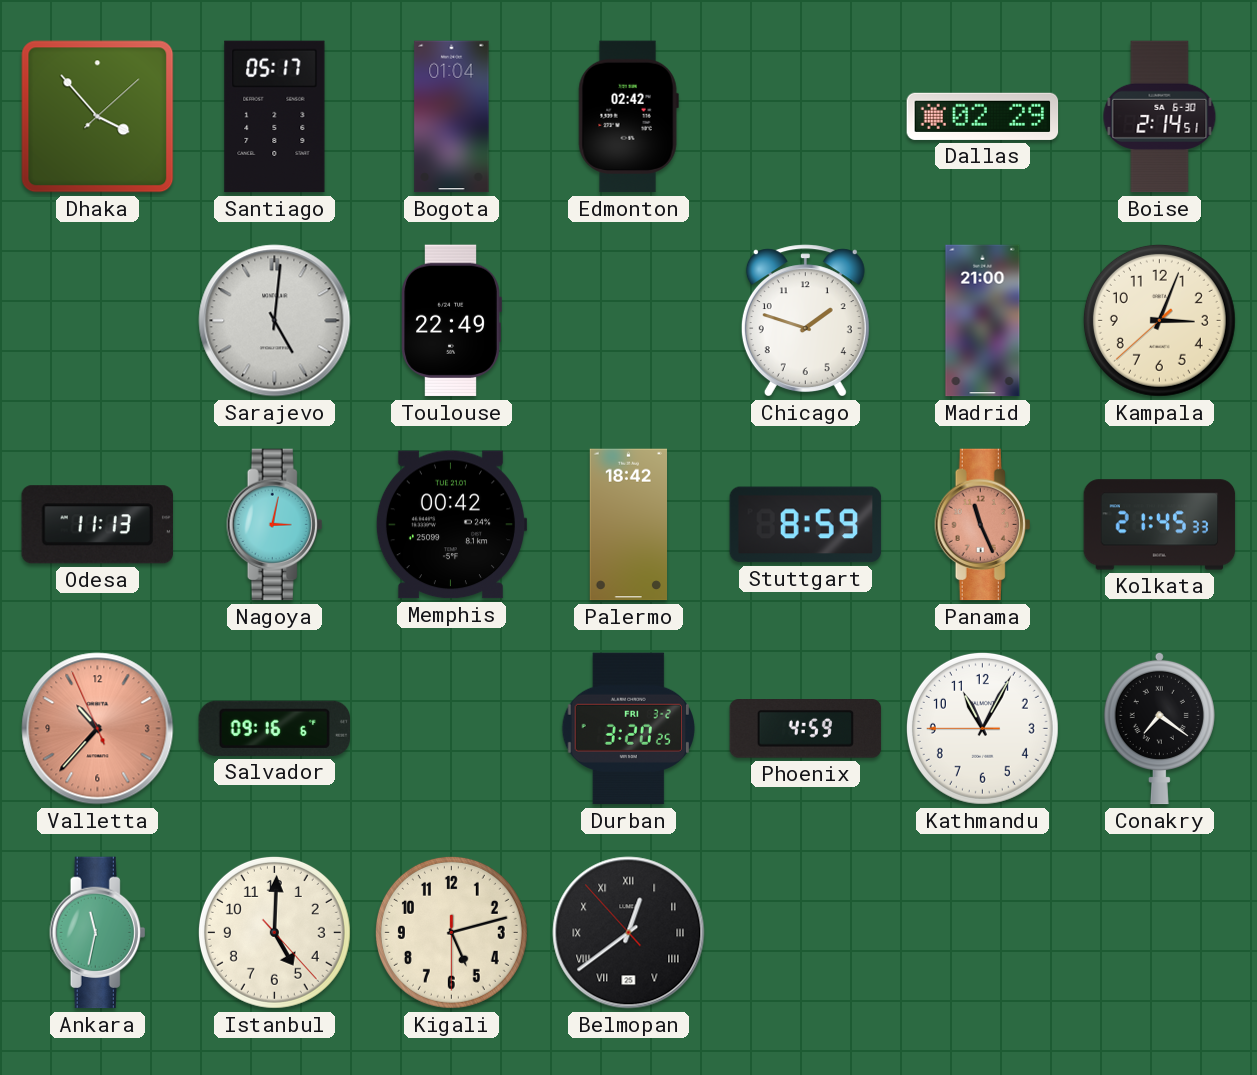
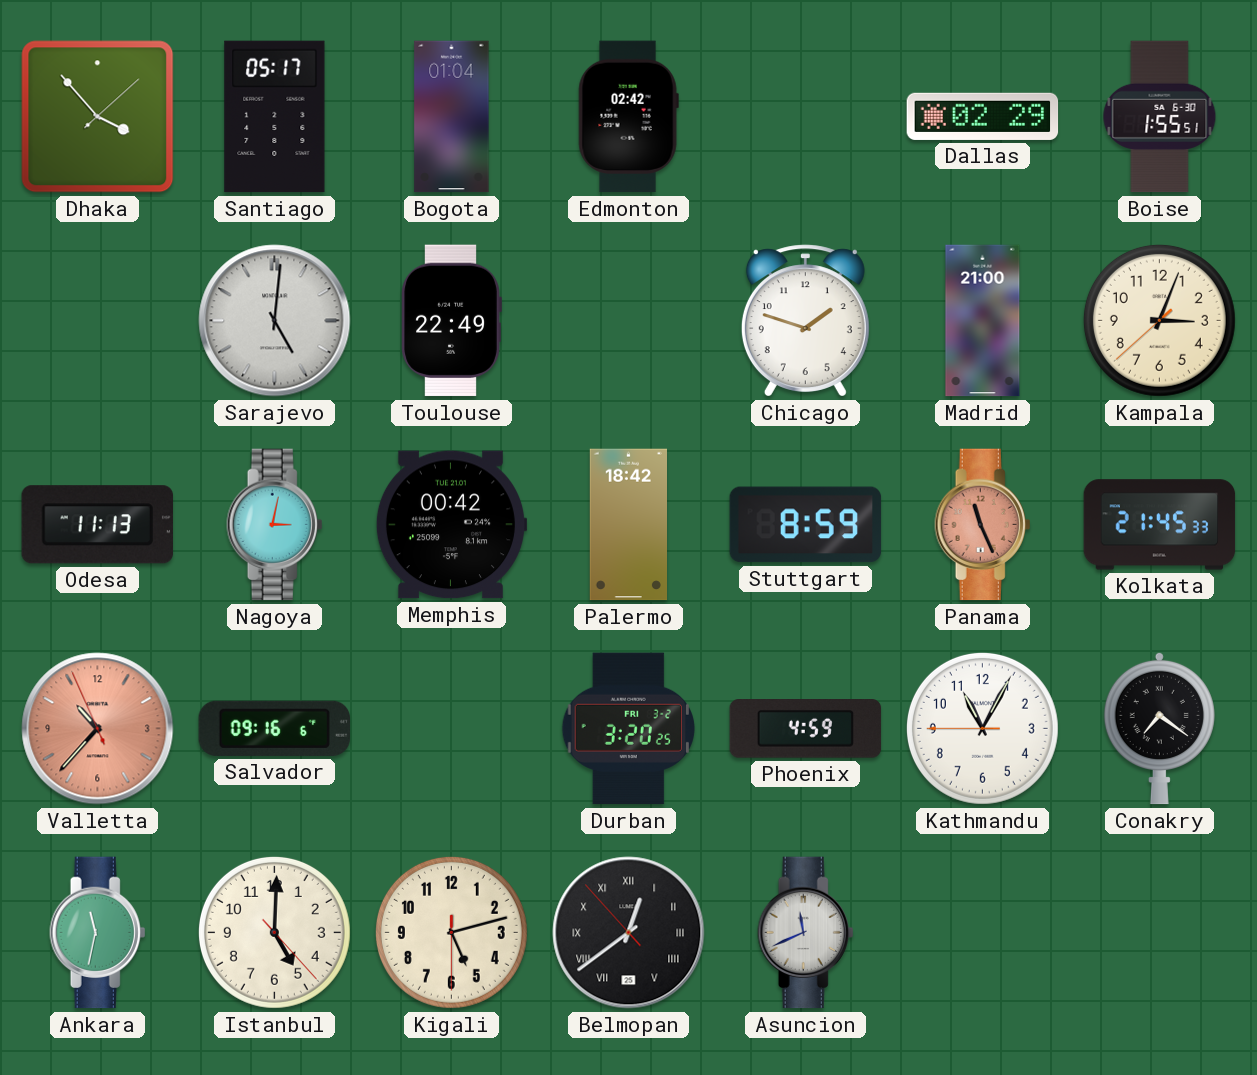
Boise: 2:14 -> 1:55 (1160, 117)
Asuncion: none -> 11:41 (806, 933)
